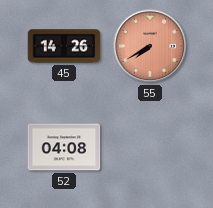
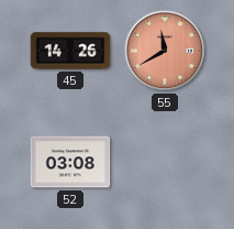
55: 7:40 -> 11:40 (165, 51)
52: 04:08 -> 03:08 (70, 162)
